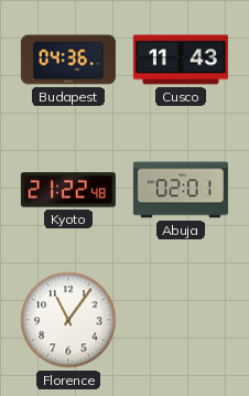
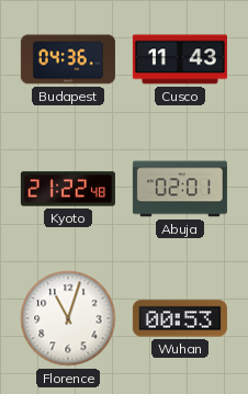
Florence: 11:06 -> 11:03 (68, 318)
Wuhan: none -> 00:53 (180, 318)
